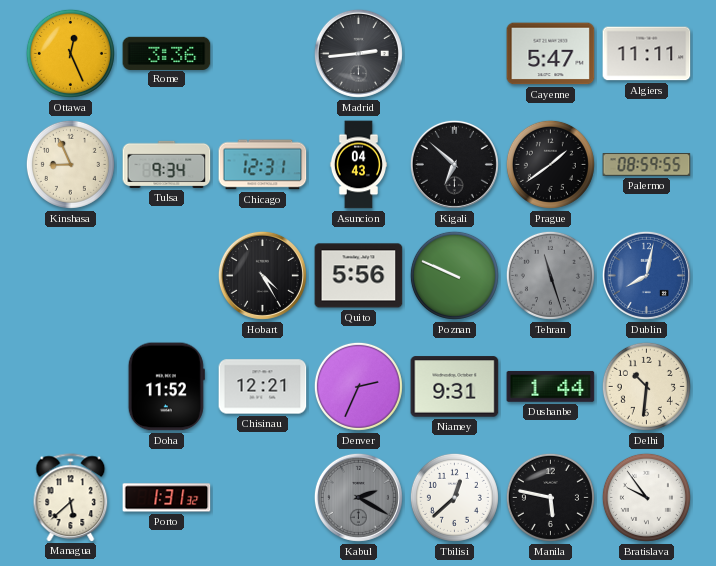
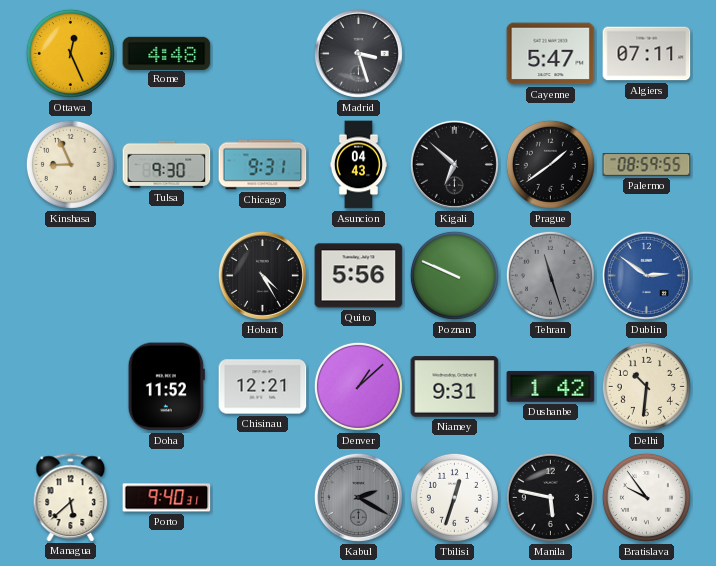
Rome: 3:36 -> 4:48 (167, 53)
Madrid: 2:44 -> 3:27 (358, 53)
Algiers: 11:11 -> 07:11 (647, 54)
Tulsa: 9:34 -> 9:30 (167, 164)
Chicago: 12:31 -> 9:31 (263, 165)
Dublin: 8:02 -> 2:51 (646, 275)
Denver: 2:34 -> 1:08 (358, 386)
Dushanbe: 1:44 -> 1:42 (551, 386)
Porto: 1:31 -> 9:40 (167, 498)
Tbilisi: 12:38 -> 12:33 (454, 497)
